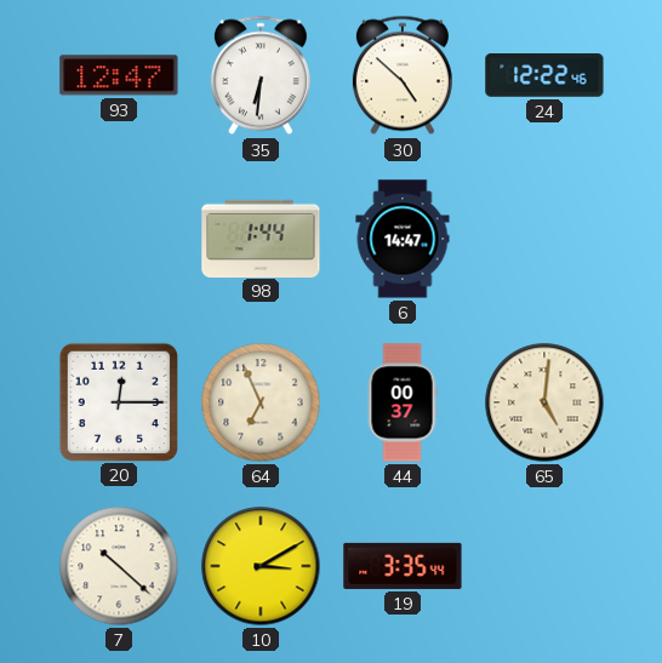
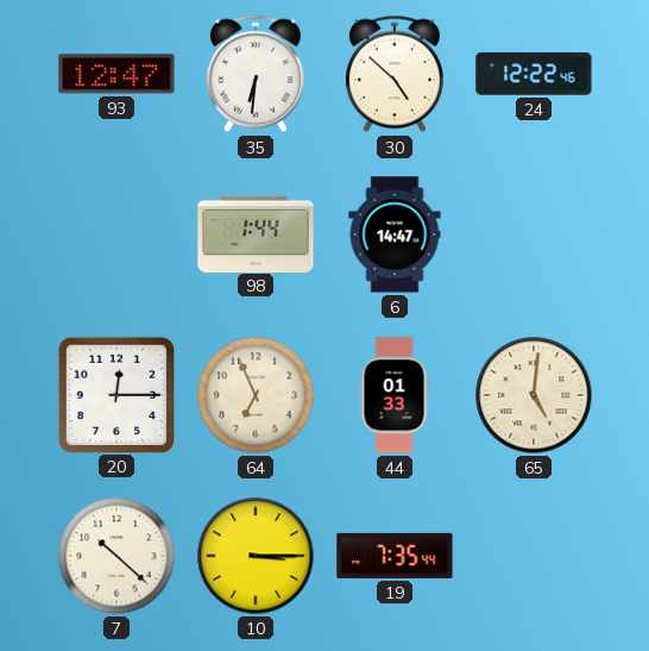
44: 00:37 -> 01:33 (395, 395)
10: 3:10 -> 3:15 (256, 556)
19: 3:35 -> 7:35 (395, 556)
